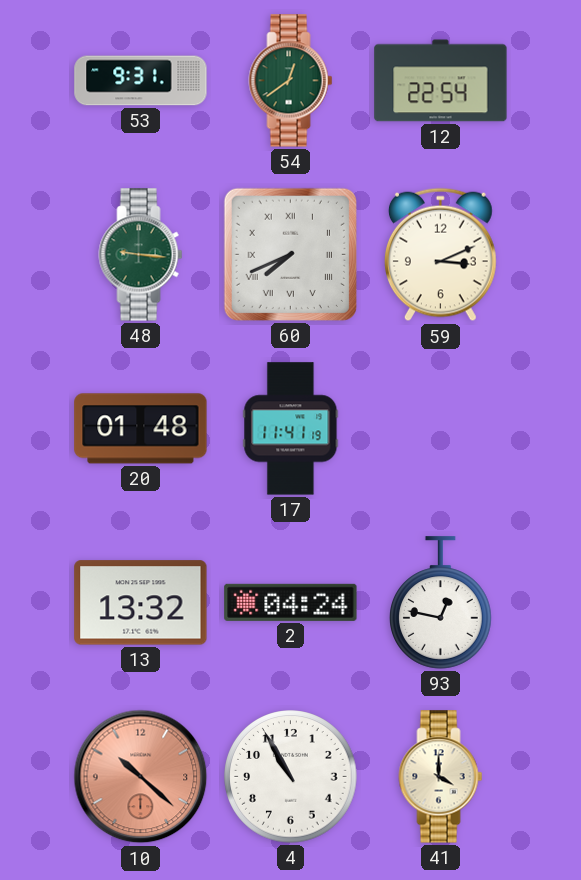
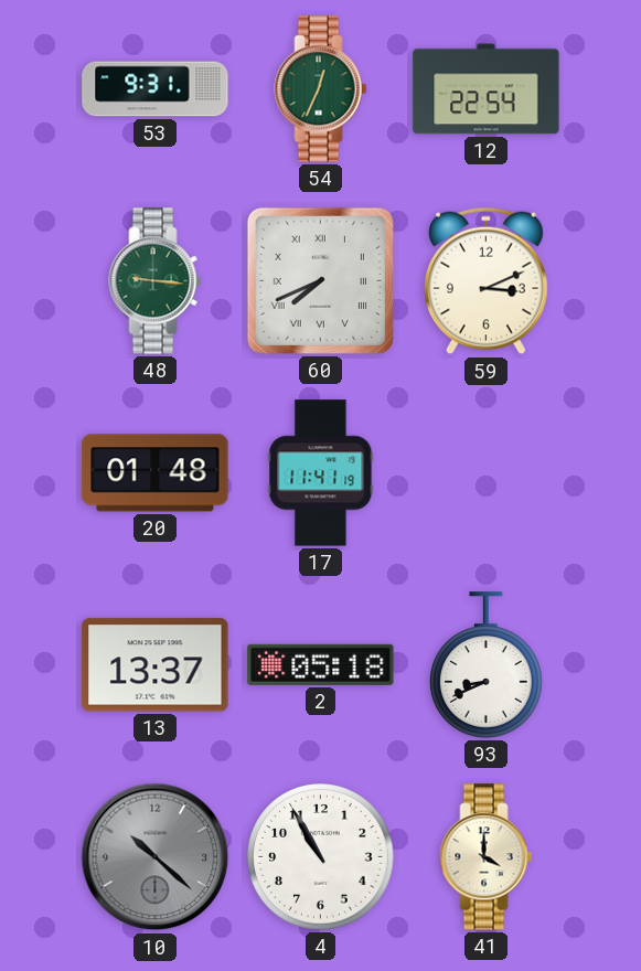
54: 12:39 -> 12:34 (321, 89)
13: 13:32 -> 13:37 (156, 665)
2: 04:24 -> 05:18 (321, 664)
93: 12:47 -> 8:41 (487, 665)
10 dial: salmon -> grey (156, 857)
